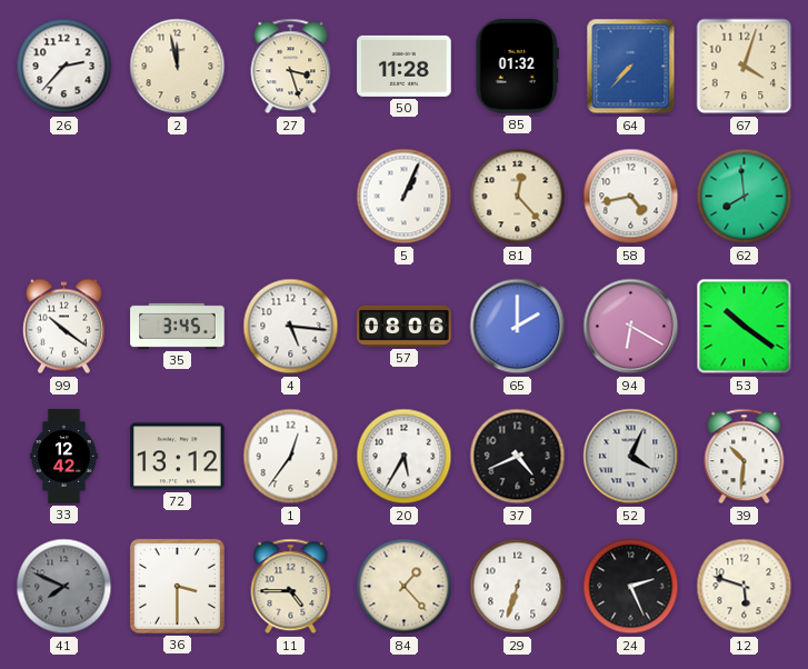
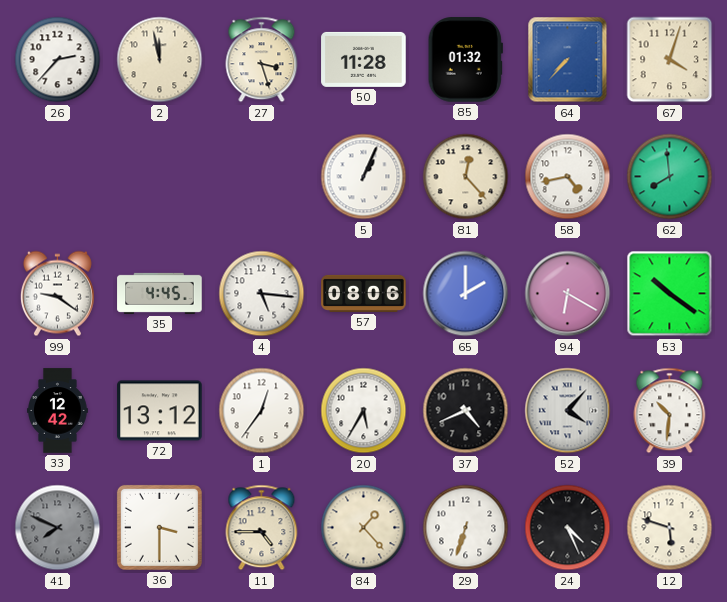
99: 10:21 -> 9:21 (57, 294)
35: 3:45 -> 4:45 (160, 293)
52: 4:04 -> 4:07 (568, 411)
24: 2:26 -> 4:26 (568, 528)
